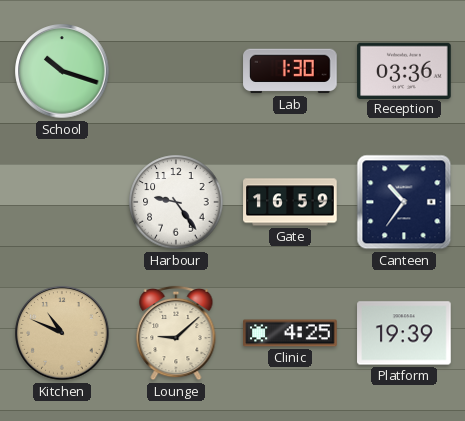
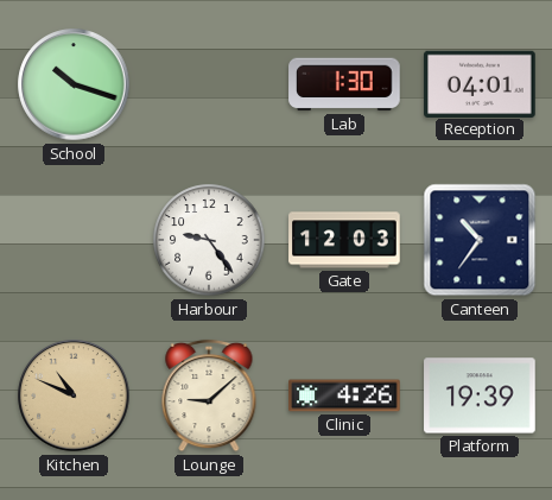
Reception: 03:36 -> 04:01 (480, 83)
Gate: 16:59 -> 12:03 (344, 240)
Clinic: 4:25 -> 4:26 (344, 395)
